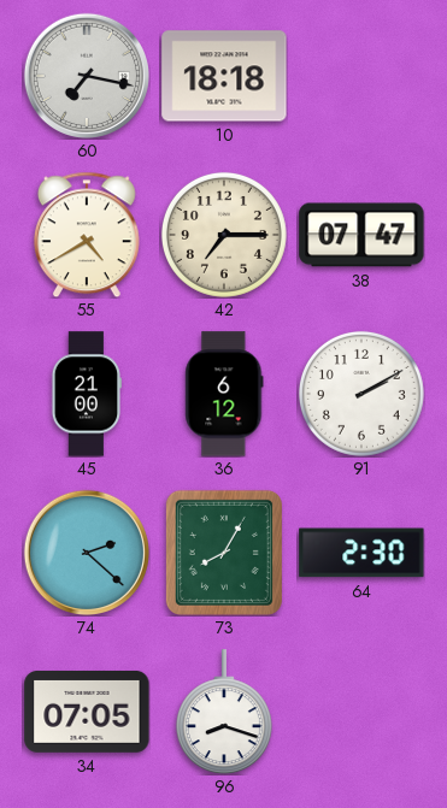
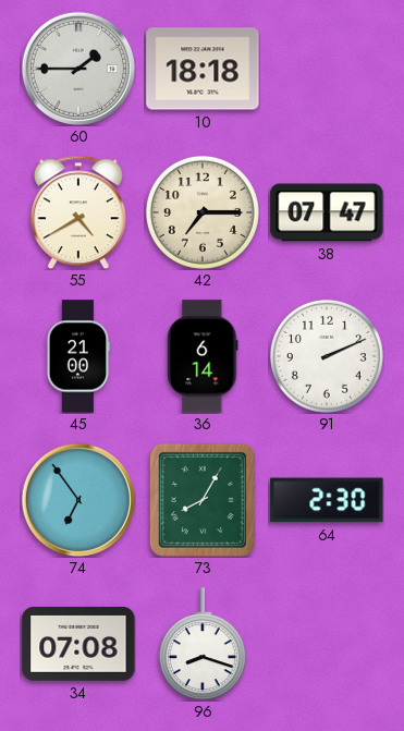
60: 7:17 -> 1:45 (77, 68)
36: 6:12 -> 6:14 (203, 356)
91: 2:10 -> 2:11 (327, 356)
74: 2:22 -> 6:54 (77, 499)
34: 07:05 -> 07:08 (78, 644)
